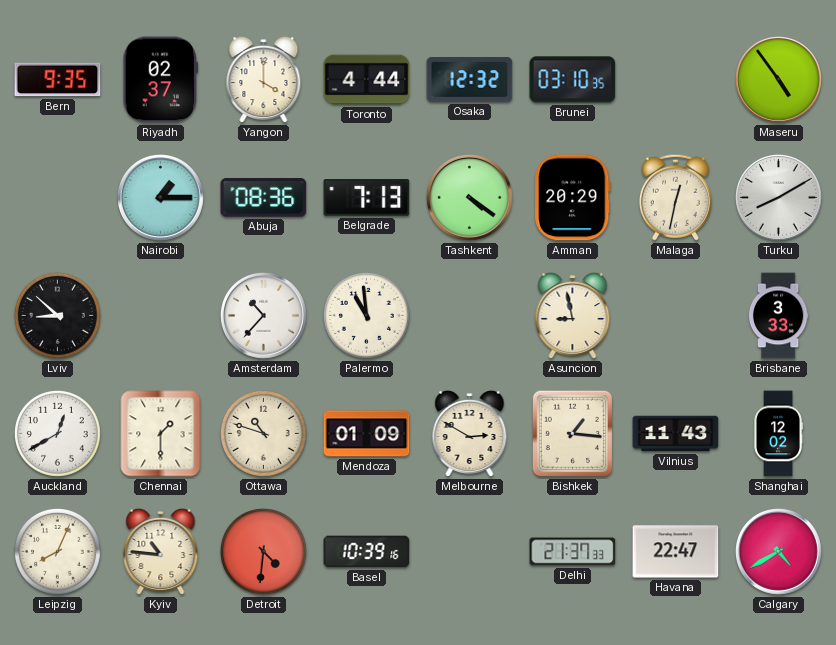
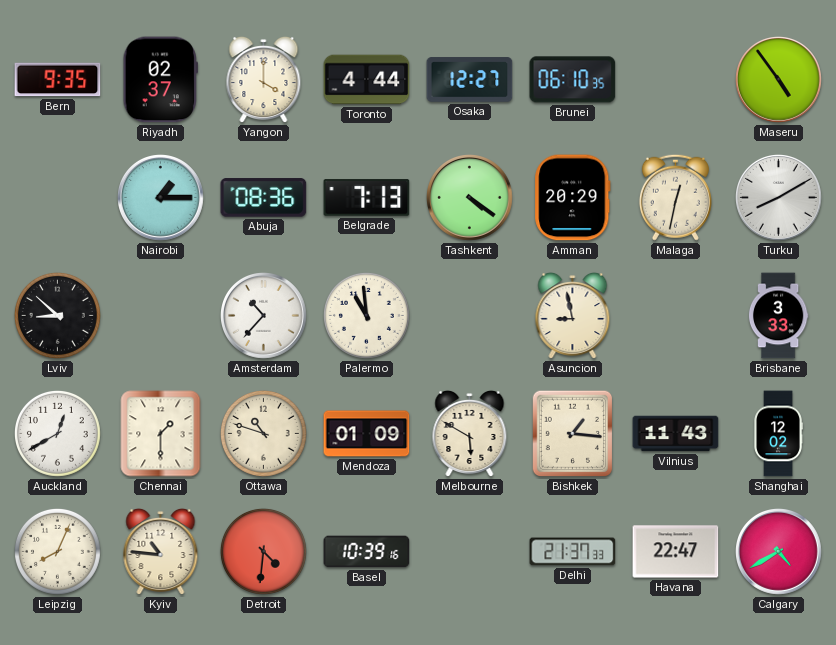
Osaka: 12:32 -> 12:27 (470, 80)
Brunei: 03:10 -> 06:10 (573, 80)
Melbourne: 2:50 -> 5:50 (470, 434)
